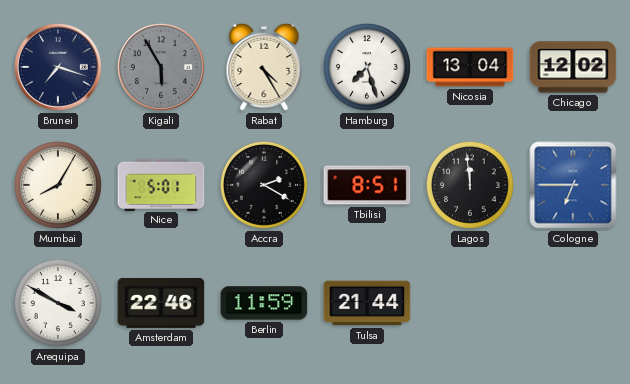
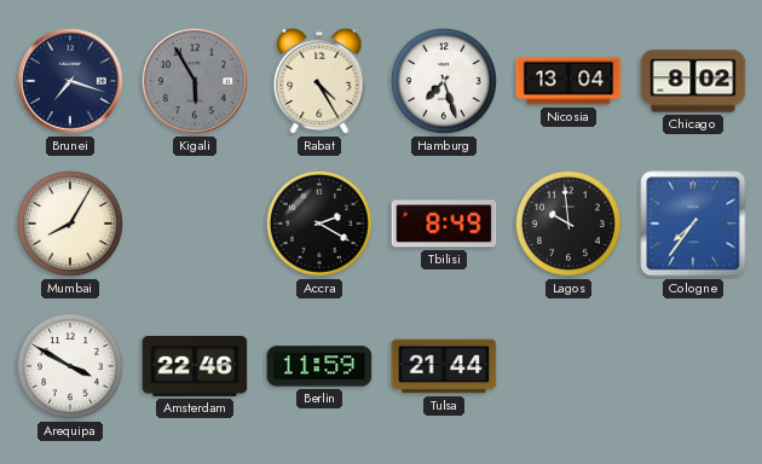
Chicago: 12:02 -> 8:02 (693, 81)
Nice: 5:01 -> none (161, 184)
Tbilisi: 8:51 -> 8:49 (444, 224)
Lagos: 11:59 -> 9:59 (568, 224)
Cologne: 6:45 -> 7:36 (693, 224)
